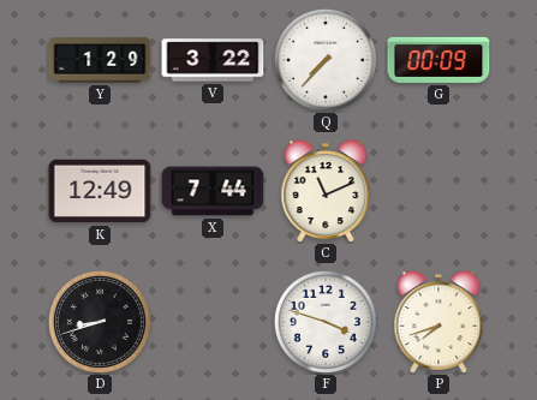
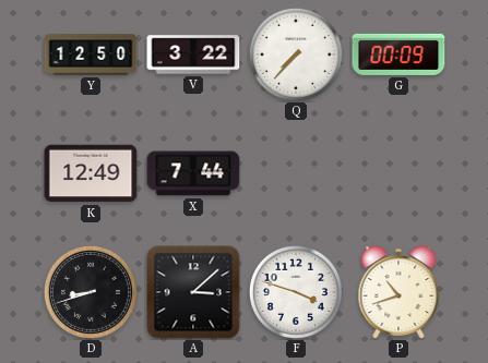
Y: 1:29 -> 12:50 (91, 55)
C: 11:11 -> none (326, 191)
A: none -> 3:08 (193, 292)
P: 7:42 -> 10:42 (398, 292)
